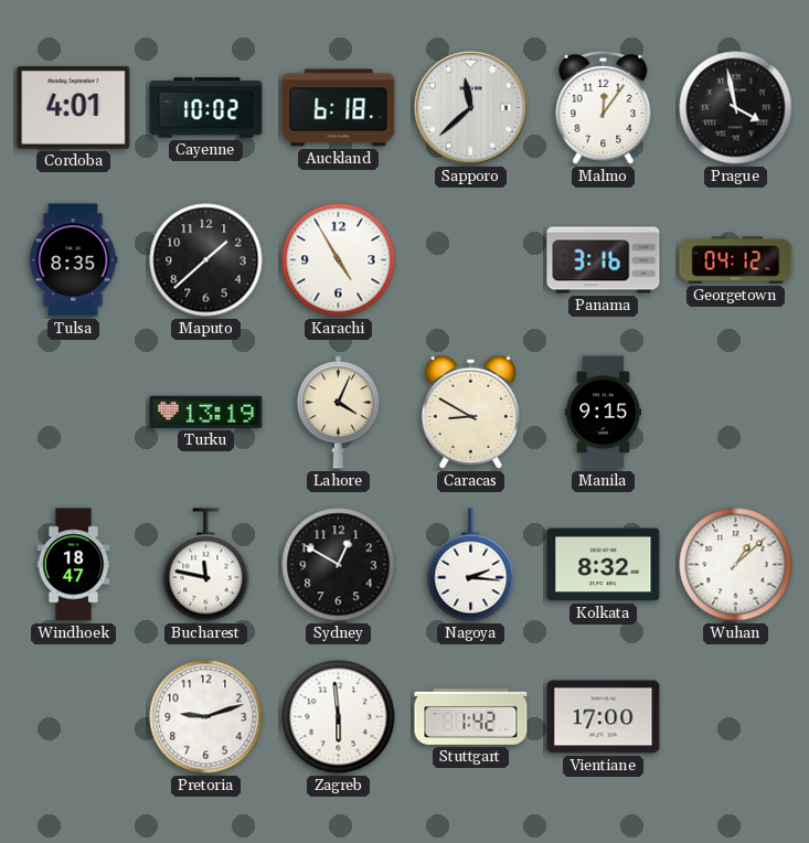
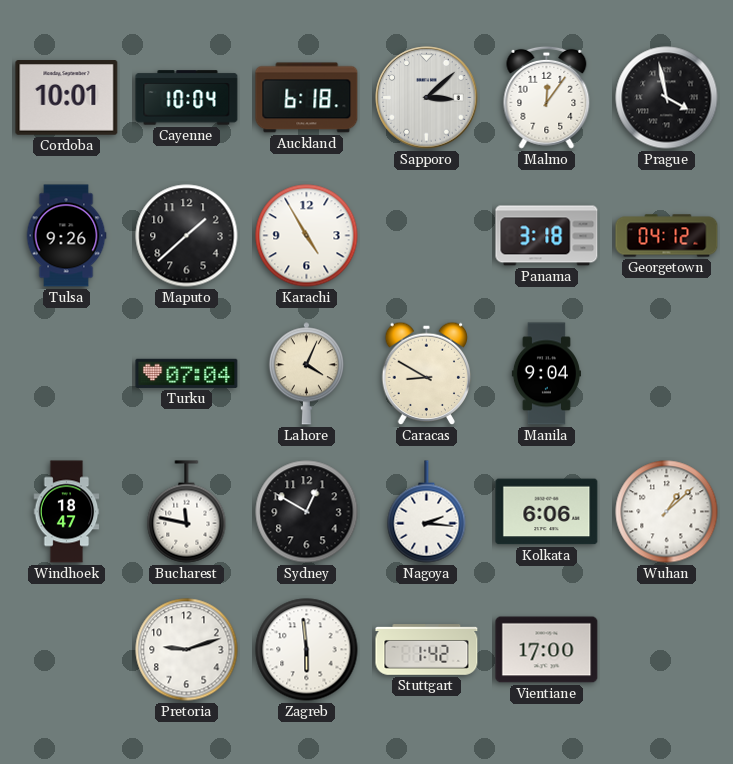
Cordoba: 4:01 -> 10:01 (67, 98)
Cayenne: 10:02 -> 10:04 (187, 98)
Sapporo: 11:38 -> 3:08 (427, 98)
Tulsa: 8:35 -> 9:26 (66, 236)
Panama: 3:16 -> 3:18 (547, 236)
Turku: 13:19 -> 07:04 (187, 373)
Manila: 9:15 -> 9:04 (546, 374)
Kolkata: 8:32 -> 6:06 (547, 512)
